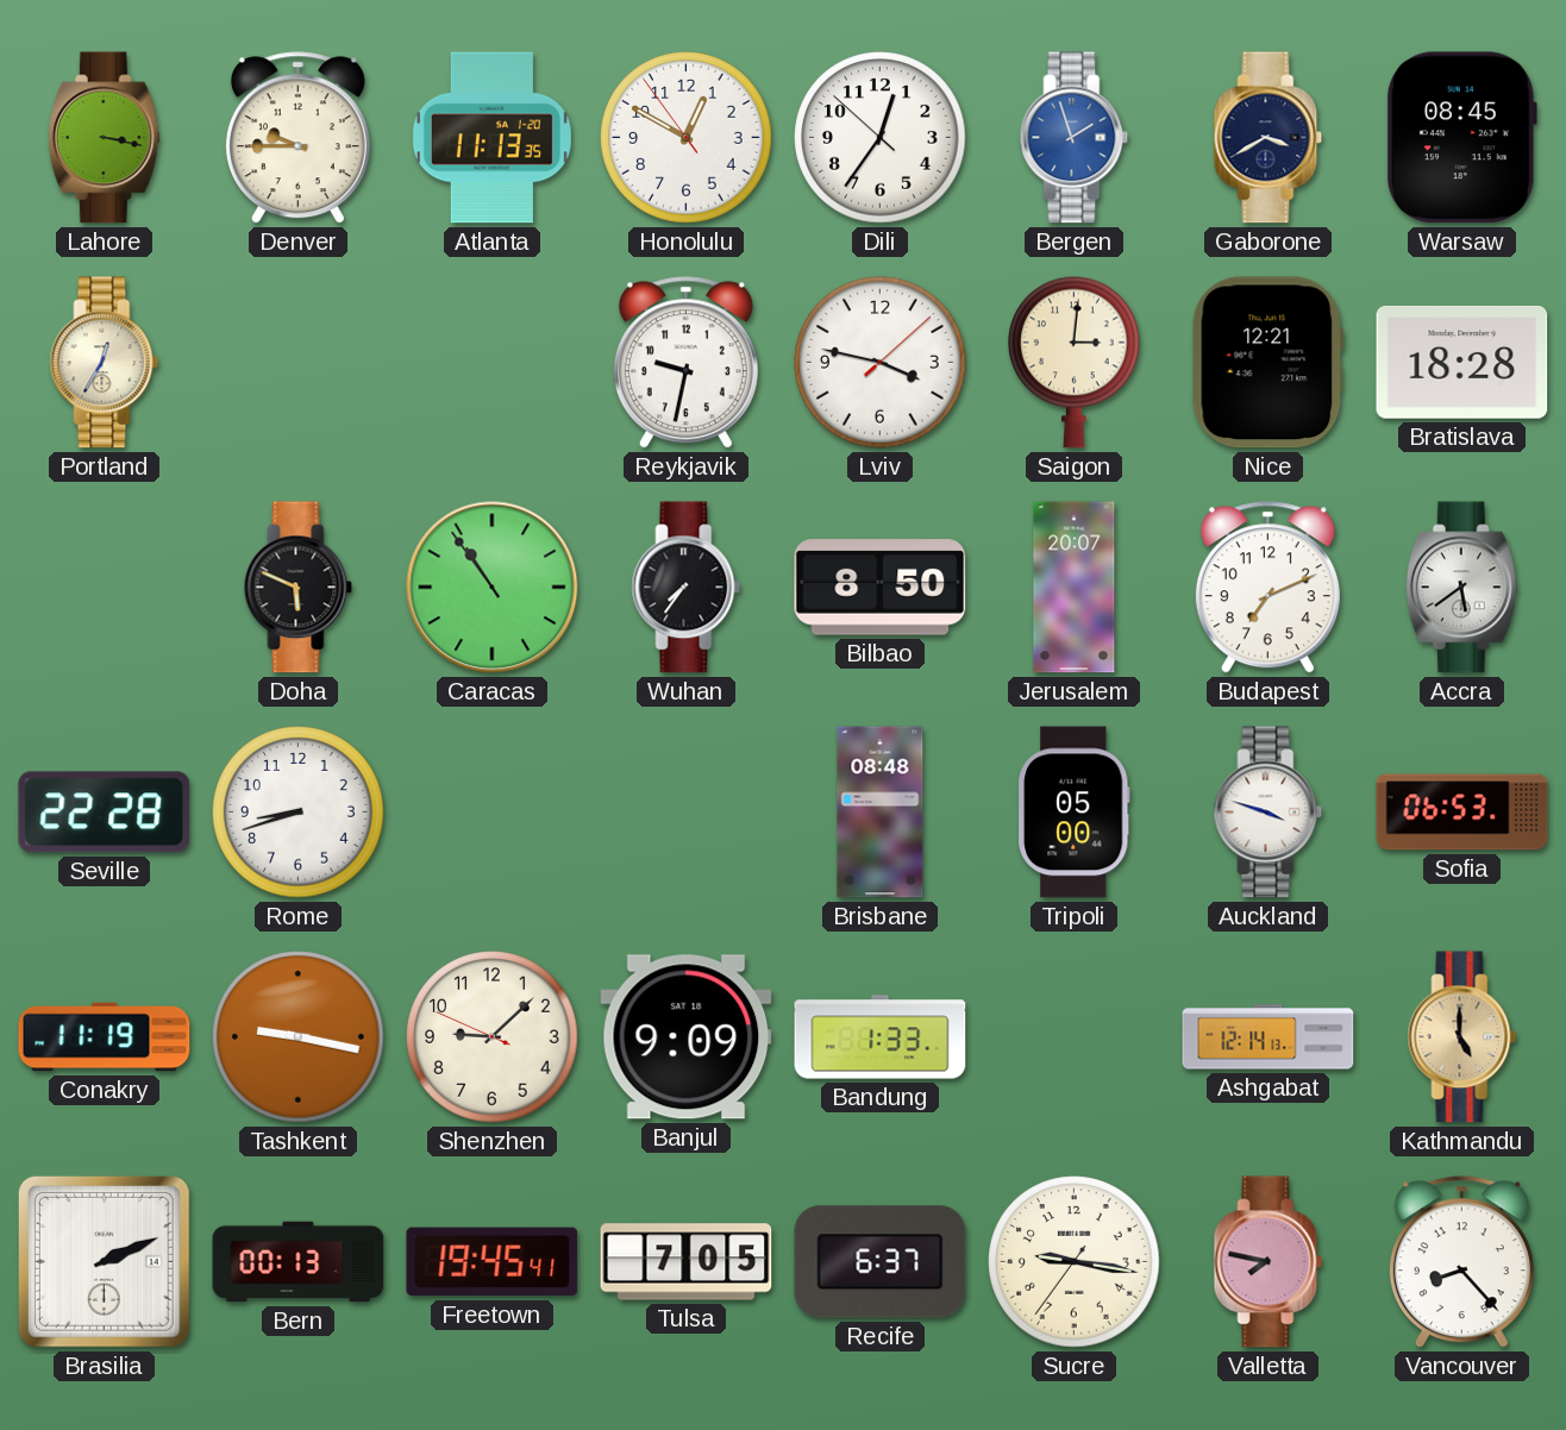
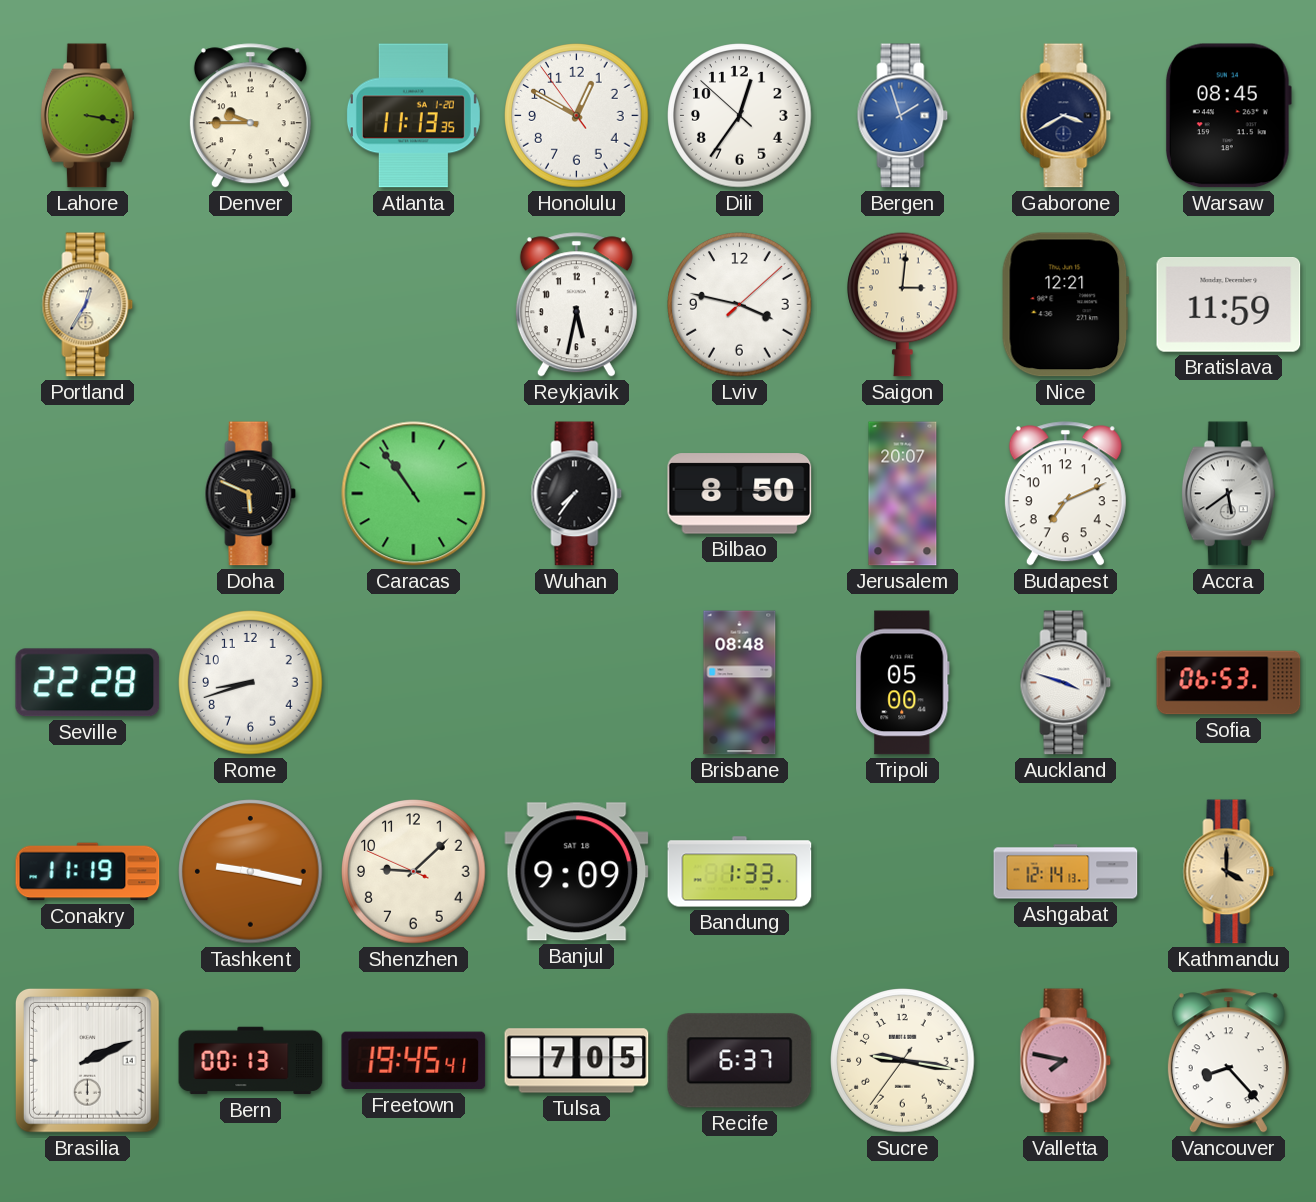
Reykjavik: 9:32 -> 5:32 (576, 305)
Bratislava: 18:28 -> 11:59 (1229, 305)
Kathmandu: 5:00 -> 4:00 (1229, 872)
